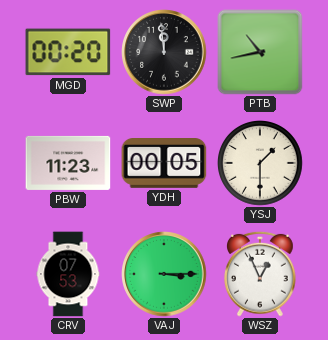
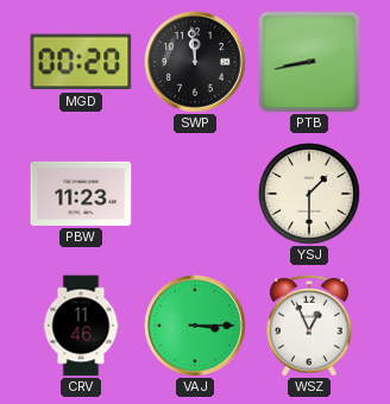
PTB: 10:43 -> 8:43 (309, 62)
YDH: 00:05 -> none (164, 164)
CRV: 07:53 -> 11:46 (81, 326)
